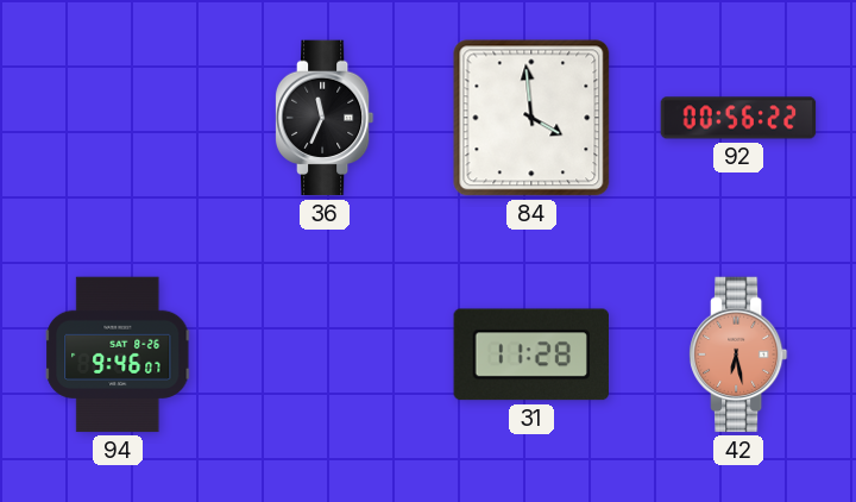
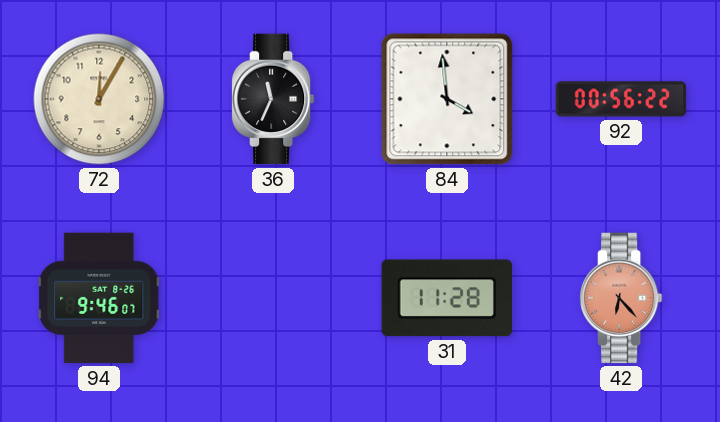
72: none -> 12:05 (99, 99)
42: 6:28 -> 6:23 (621, 298)
